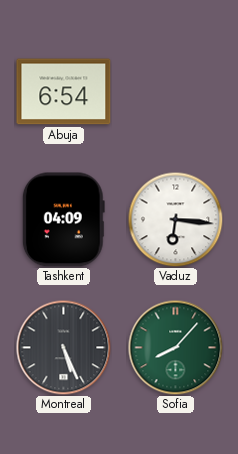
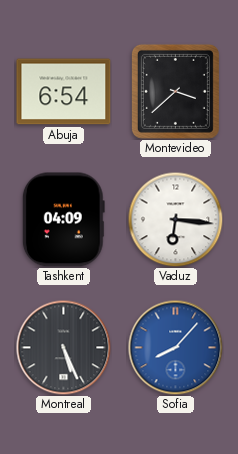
Montevideo: none -> 3:38 (175, 91)
Sofia dial: green -> blue (175, 347)
